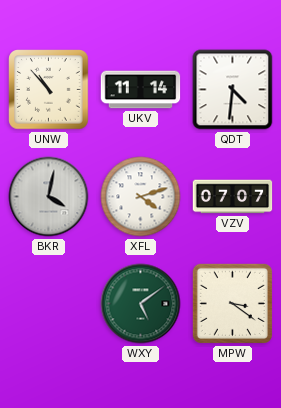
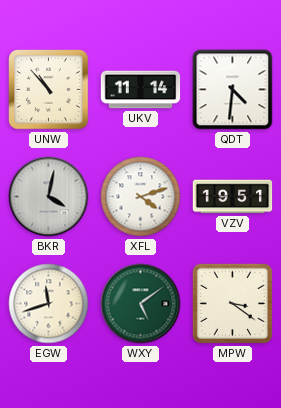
VZV: 07:07 -> 19:51 (233, 197)
EGW: none -> 11:42 (49, 304)
